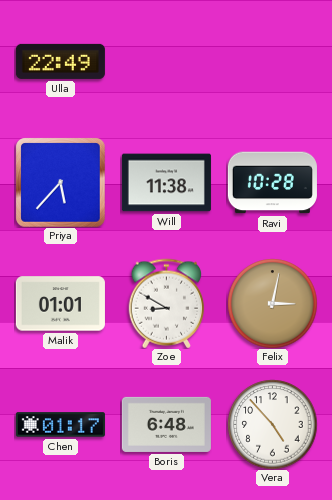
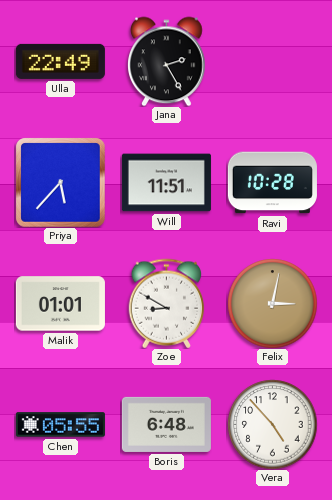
Jana: none -> 2:25 (167, 61)
Will: 11:38 -> 11:51 (166, 183)
Chen: 01:17 -> 05:55 (60, 425)
